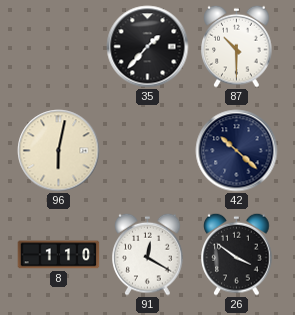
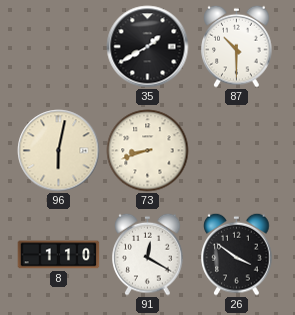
35: 1:37 -> 1:40 (148, 47)
73: none -> 8:42 (148, 151)
42: 10:22 -> none (237, 151)
